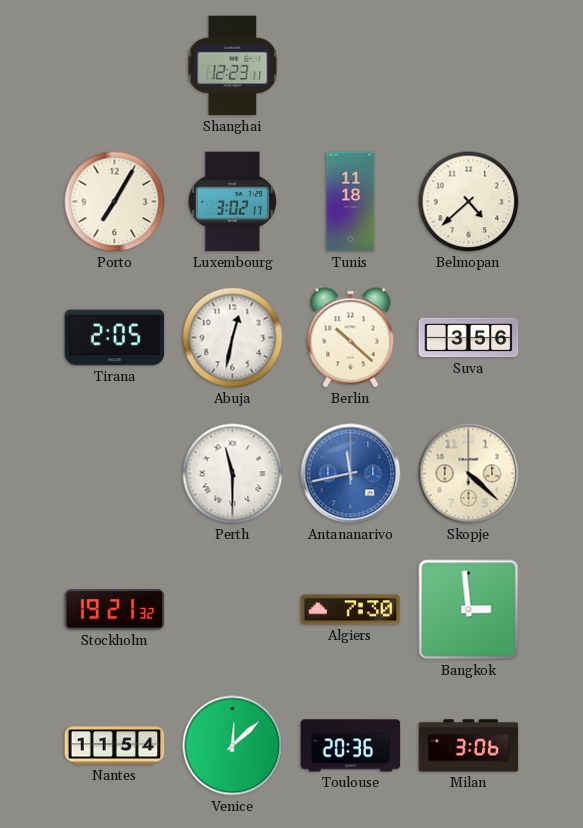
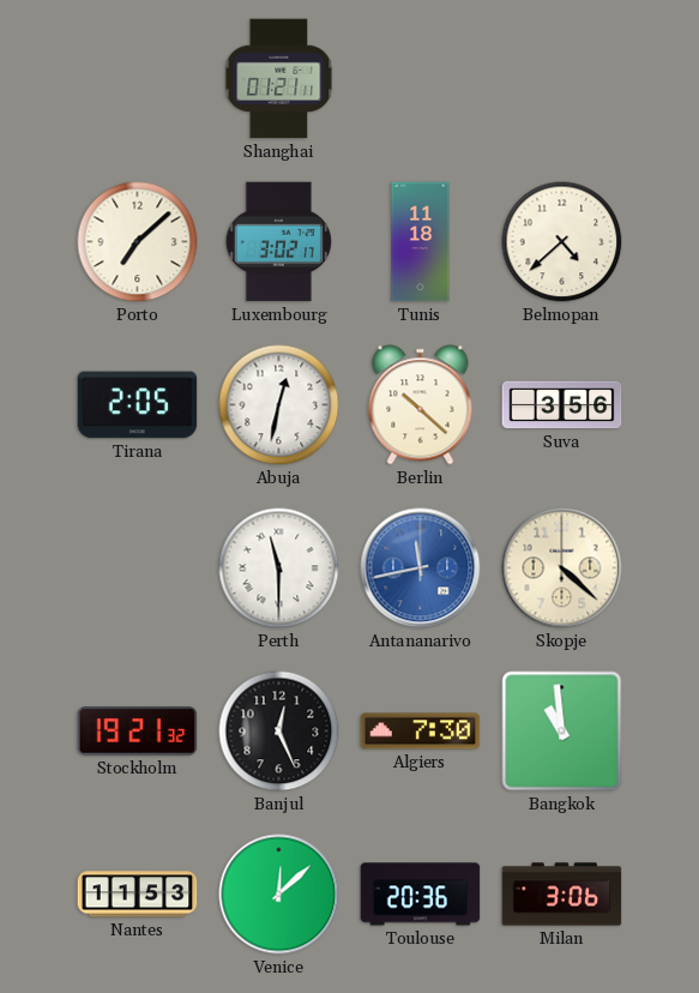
Shanghai: 12:23 -> 01:21 (279, 79)
Porto: 7:05 -> 7:08 (138, 242)
Banjul: none -> 12:26 (279, 732)
Bangkok: 2:59 -> 10:59 (562, 732)
Nantes: 11:54 -> 11:53 (138, 895)
